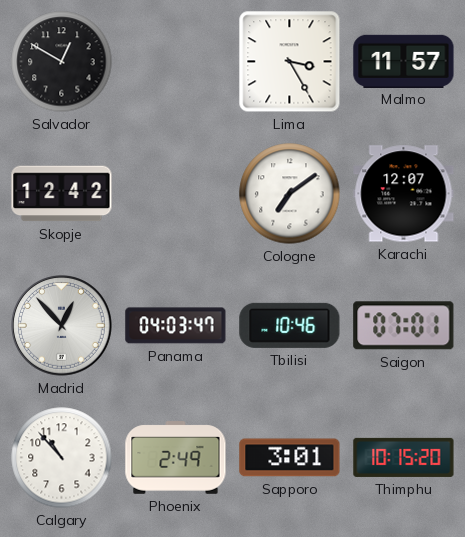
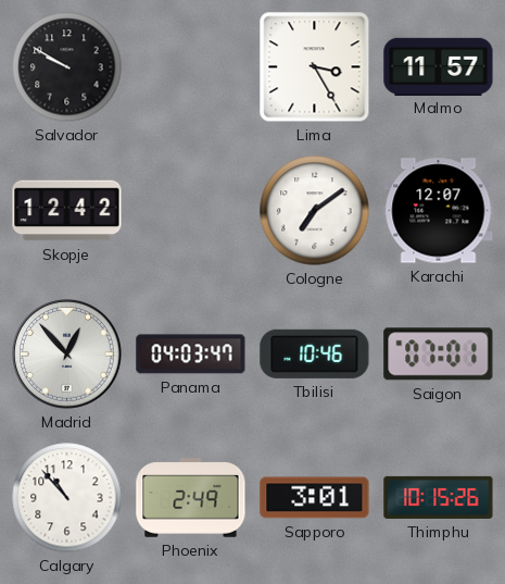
Salvador: 12:50 -> 9:50 (67, 67)
Thimphu: 10:15:20 -> 10:15:26 (439, 497)
